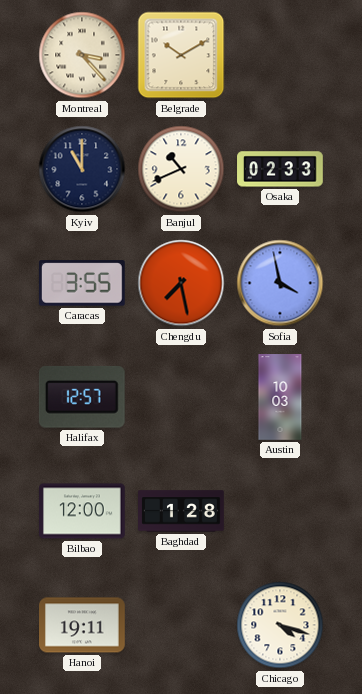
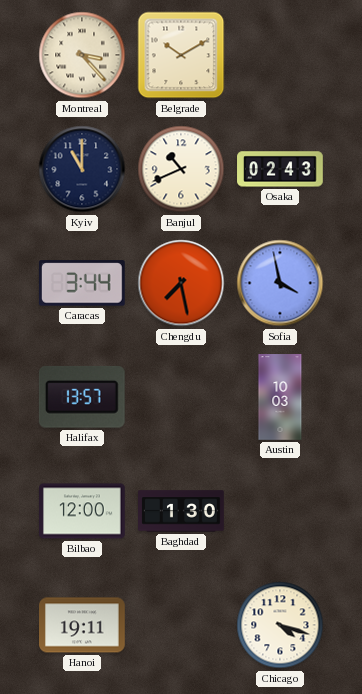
Osaka: 02:33 -> 02:43 (280, 169)
Caracas: 3:55 -> 3:44 (82, 283)
Halifax: 12:57 -> 13:57 (82, 397)
Baghdad: 1:28 -> 1:30 (181, 511)
